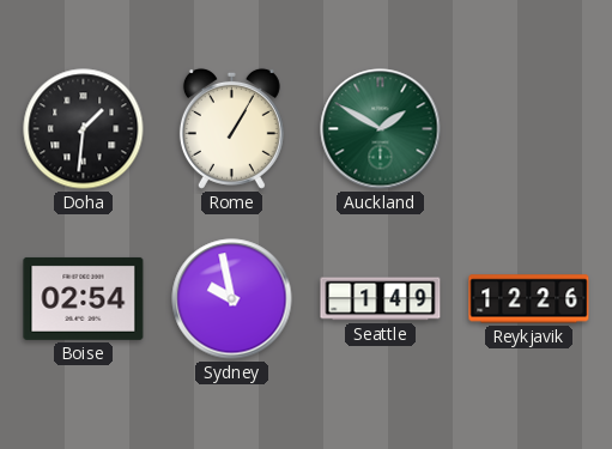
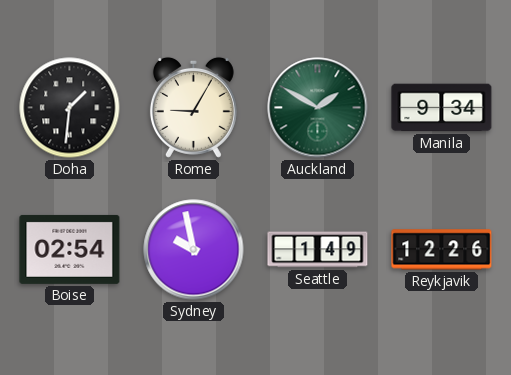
Rome: 1:05 -> 9:05 (193, 107)
Manila: none -> 9:34 (442, 108)
